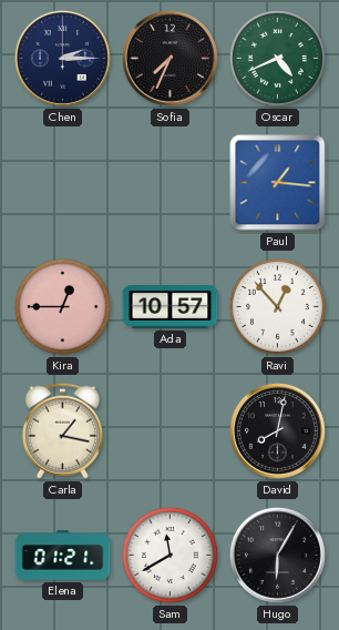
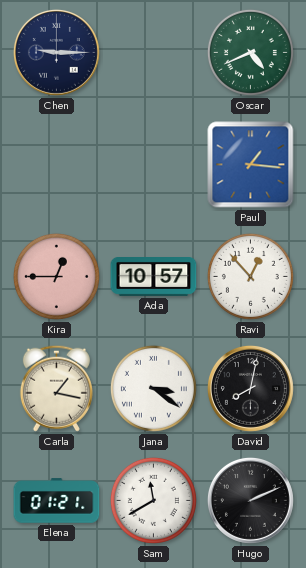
Chen: 2:15 -> 9:15 (56, 52)
Sofia: 7:34 -> none (169, 58)
Jana: none -> 3:21 (153, 388)
Hugo: 6:05 -> 2:11 (250, 500)
